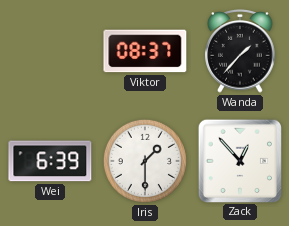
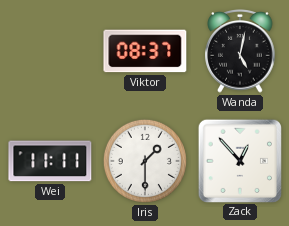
Wanda: 1:37 -> 5:02 (240, 52)
Wei: 6:39 -> 11:11 (50, 161)
